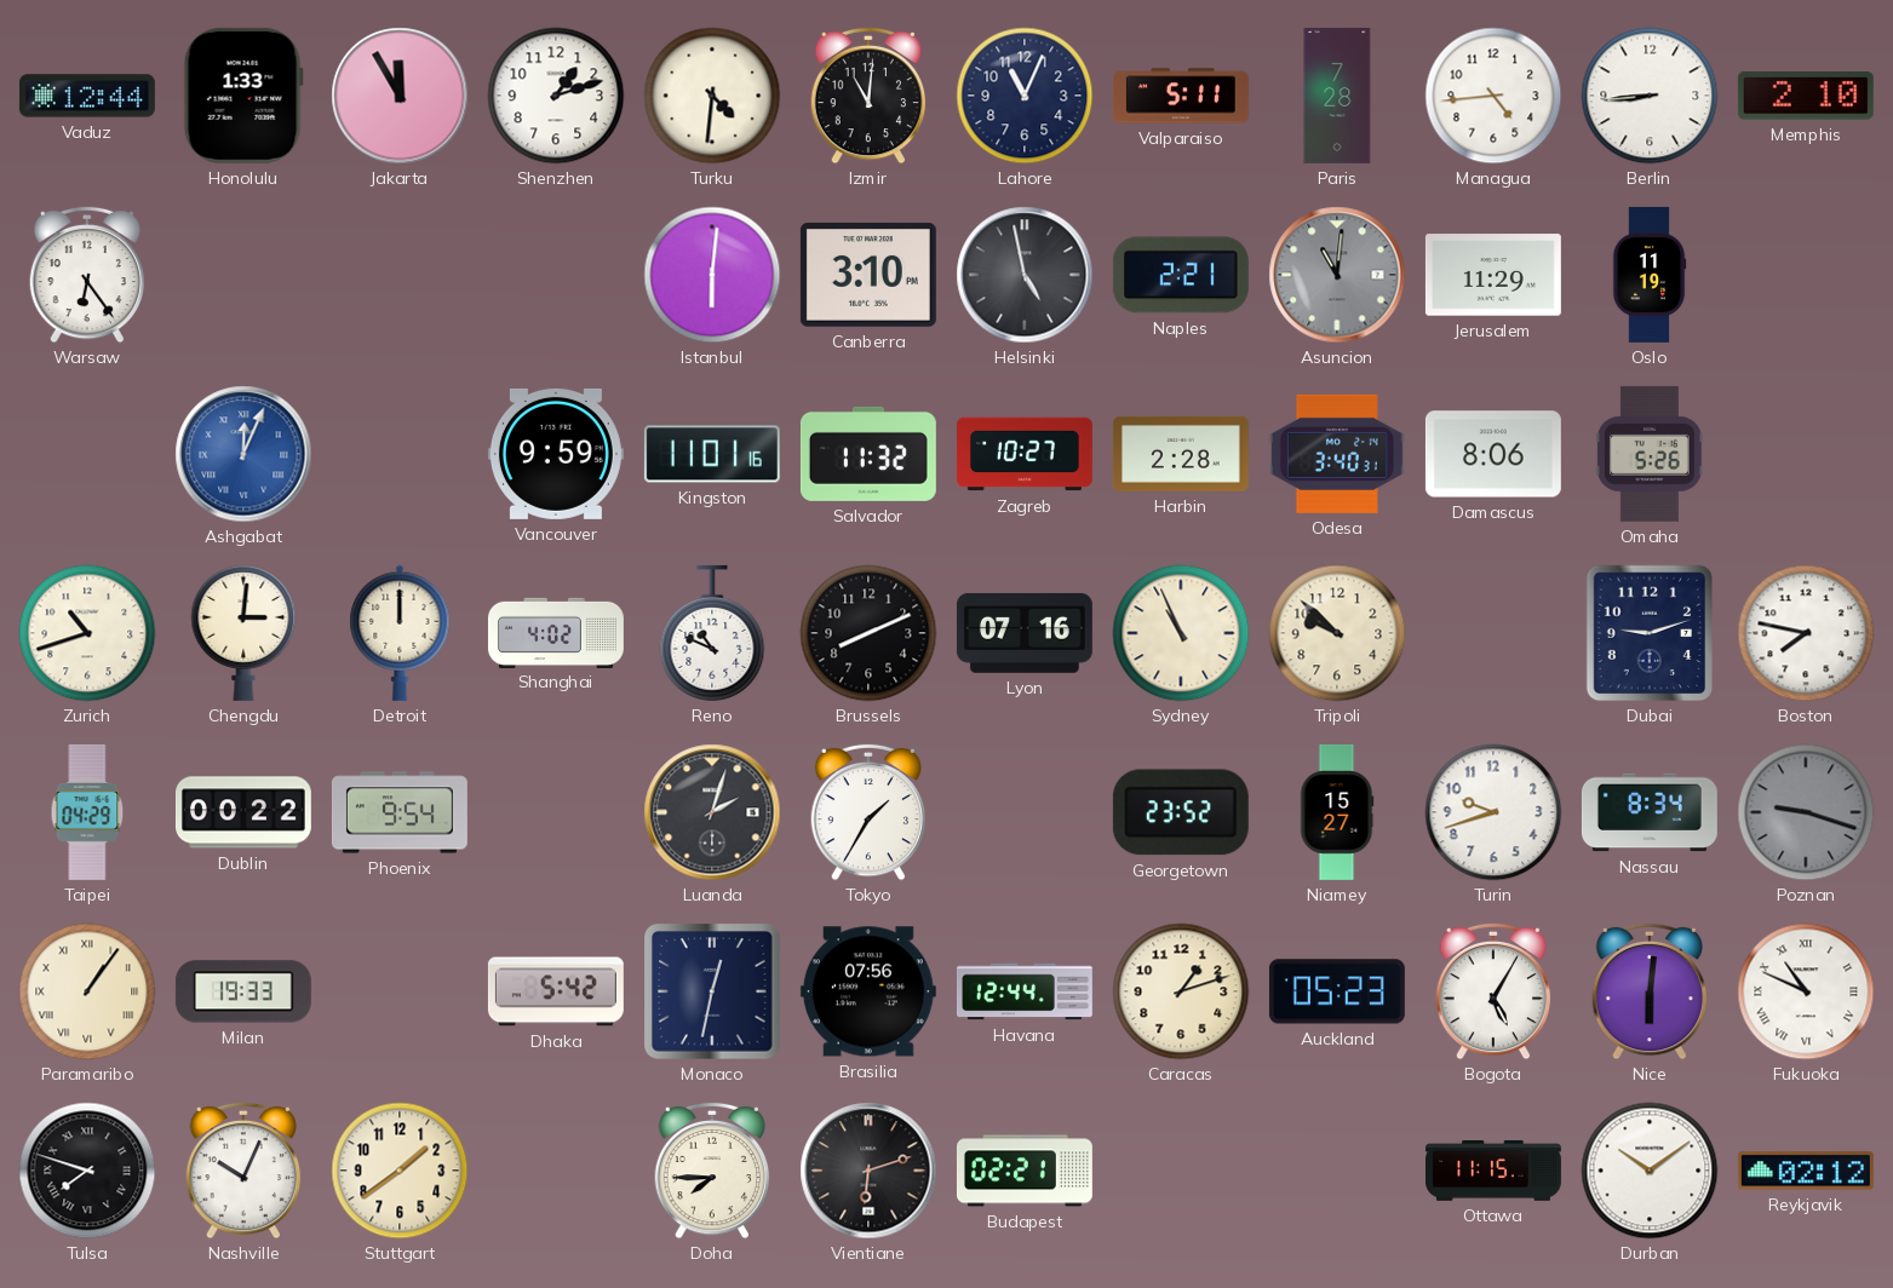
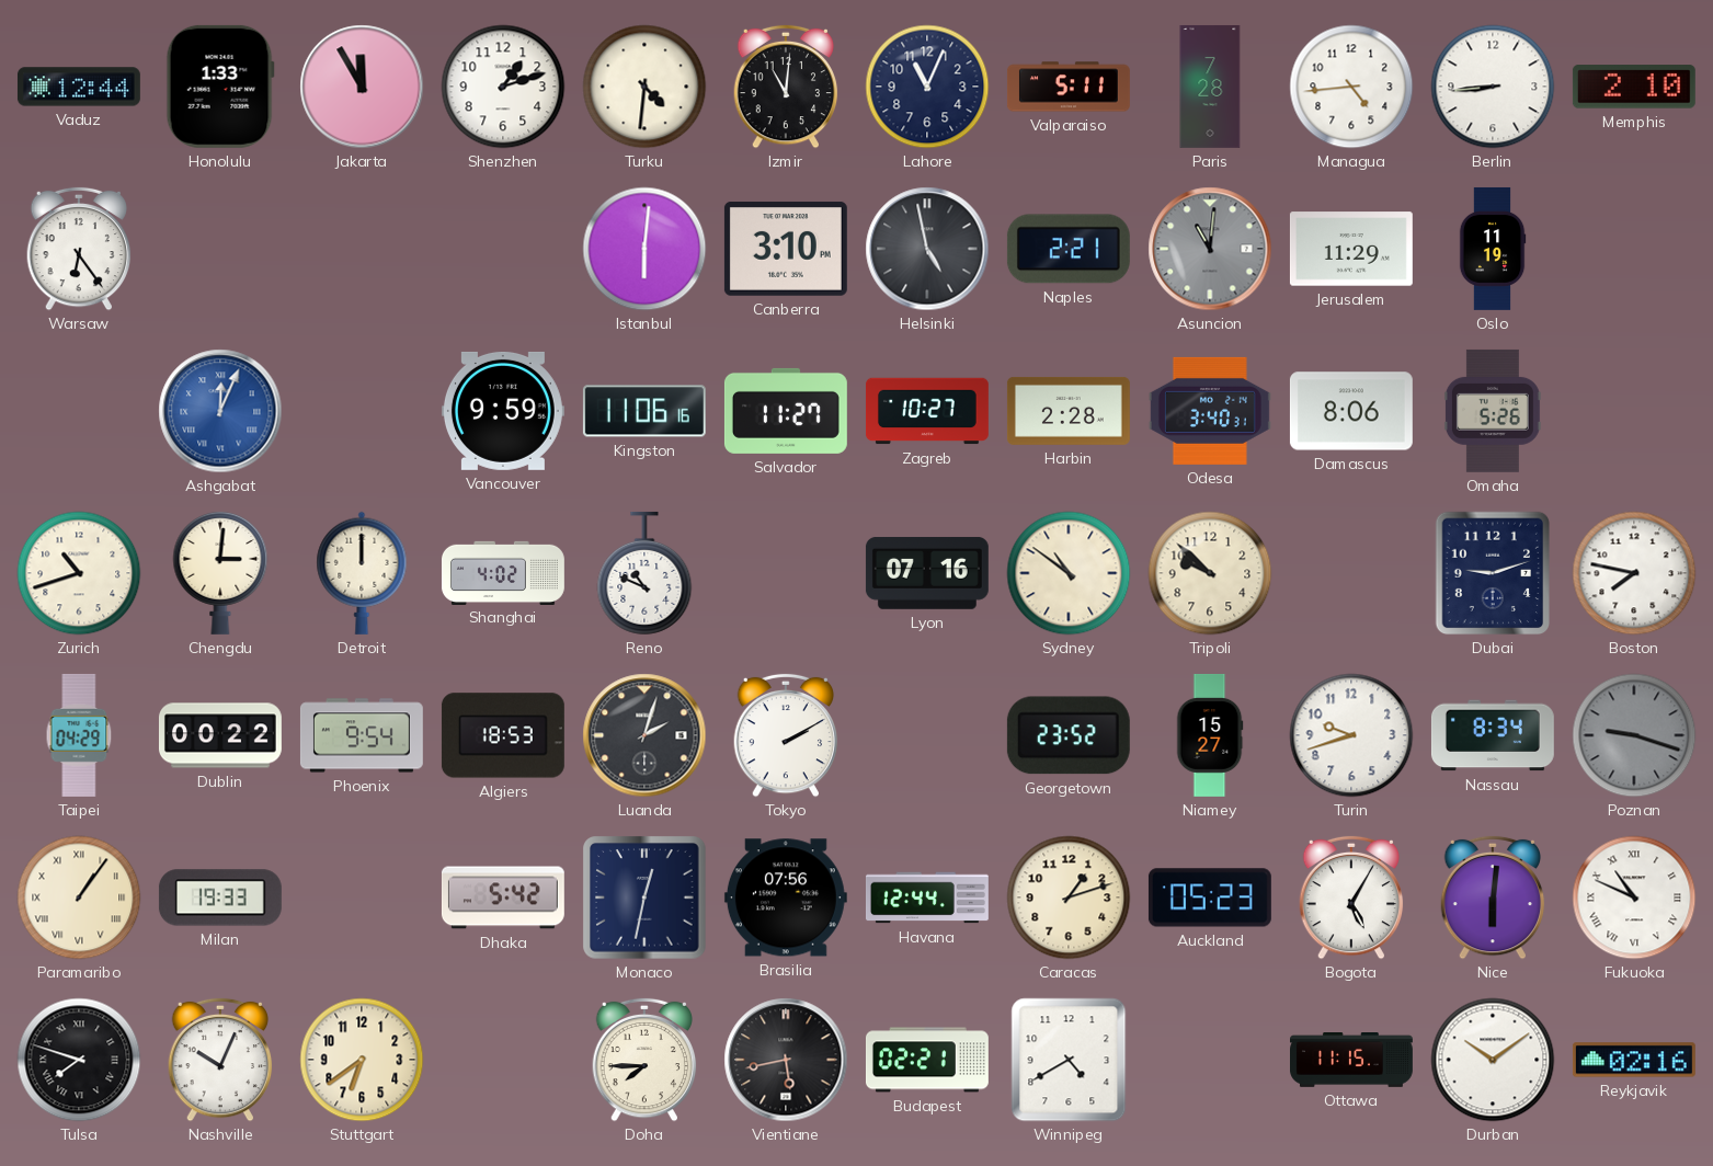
Kingston: 11:01 -> 11:06 (644, 411)
Salvador: 11:32 -> 11:27 (786, 411)
Brussels: 8:11 -> none (868, 633)
Sydney: 10:56 -> 10:51 (1069, 573)
Algiers: none -> 18:53 (503, 735)
Tokyo: 1:35 -> 2:10 (786, 735)
Stuttgart: 1:39 -> 6:39 (362, 1060)
Vientiane: 6:12 -> 5:43 (786, 1060)
Winnipeg: none -> 4:40 (1069, 1060)
Reykjavik: 02:12 -> 02:16 (1634, 1060)
